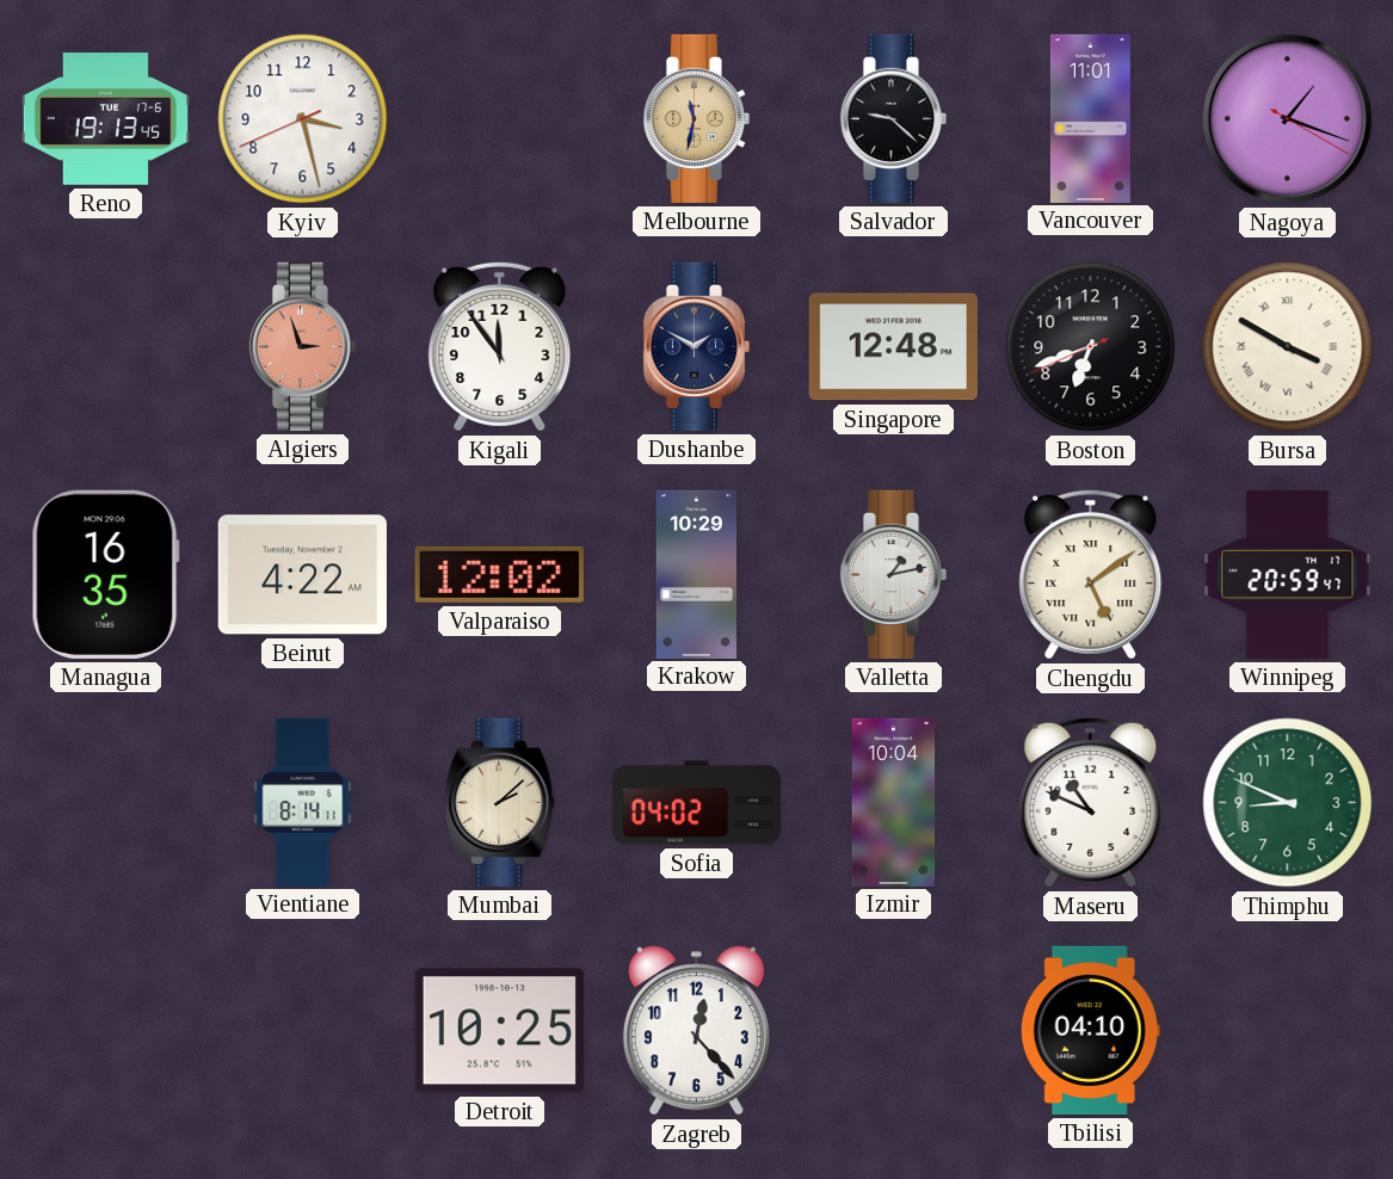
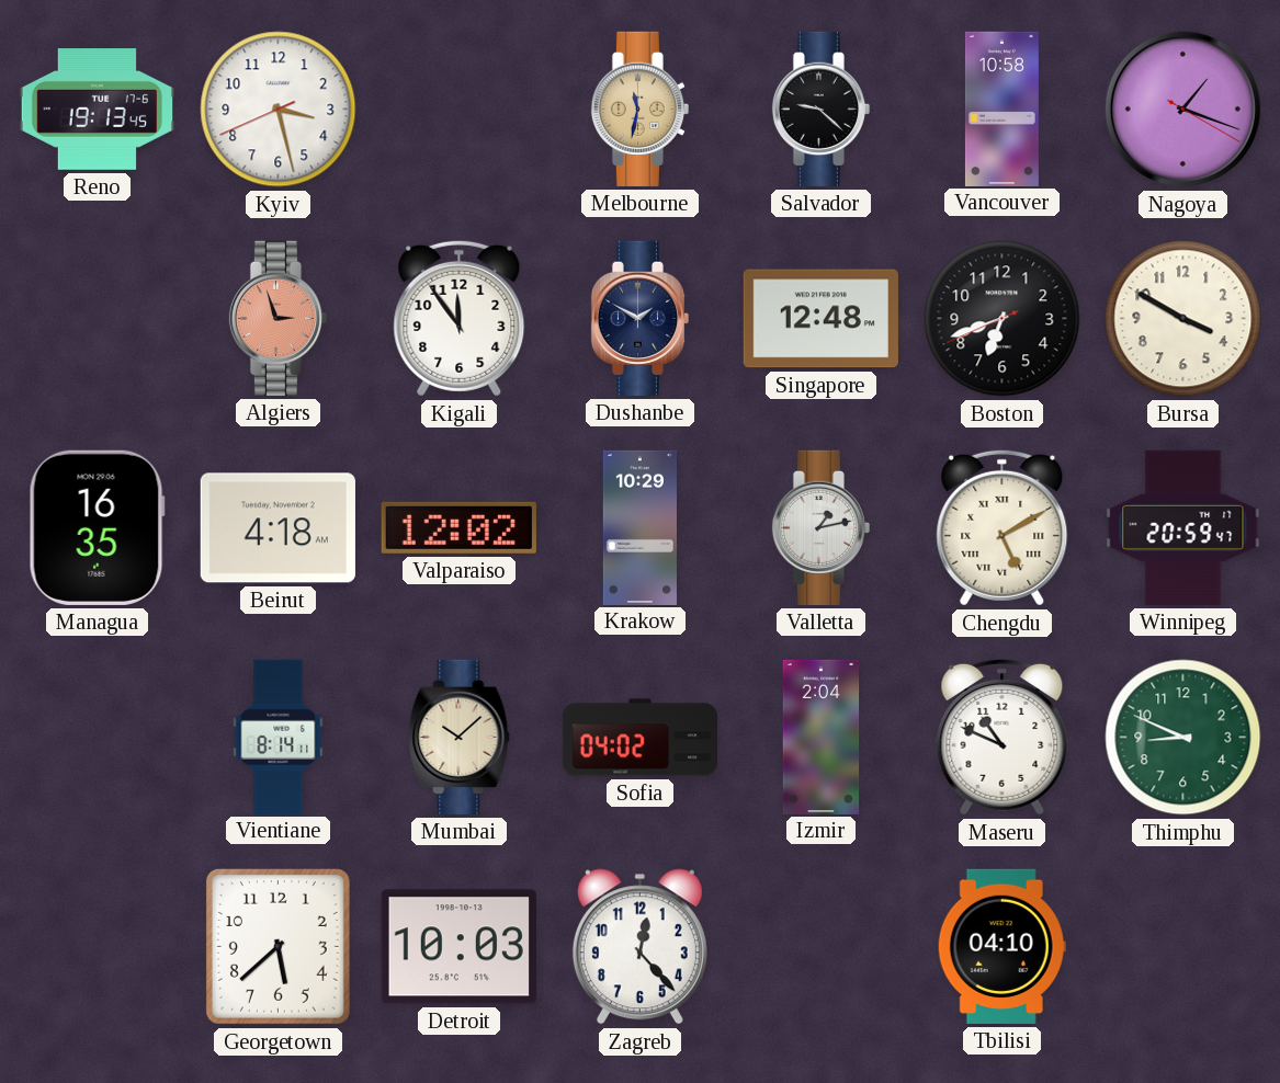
Vancouver: 11:01 -> 10:58 (1001, 109)
Bursa numerals: Roman -> Arabic (1183, 319)
Beirut: 4:22 -> 4:18 (277, 528)
Chengdu: 5:09 -> 5:10 (1003, 527)
Mumbai: 2:08 -> 10:08 (460, 737)
Izmir: 10:04 -> 2:04 (822, 737)
Georgetown: none -> 5:38 (277, 946)
Detroit: 10:25 -> 10:03 (458, 947)
